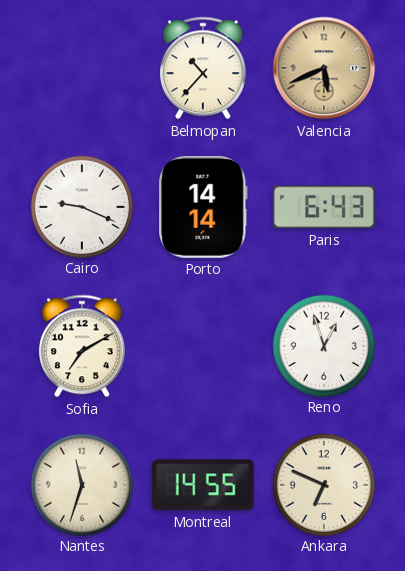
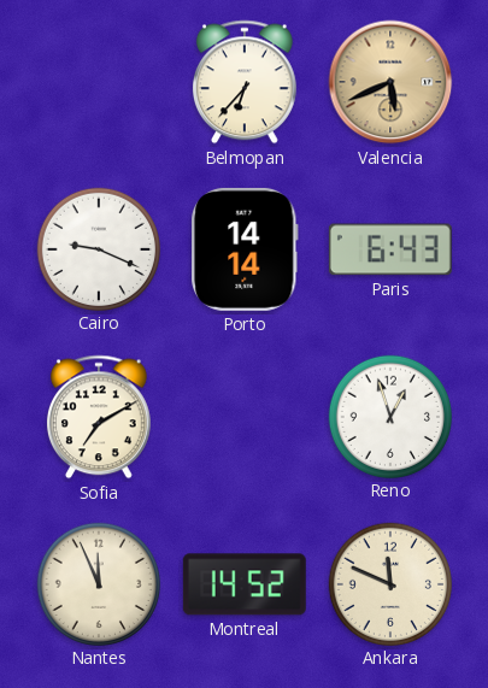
Belmopan: 10:37 -> 6:37 (245, 82)
Nantes: 11:33 -> 11:56 (98, 583)
Montreal: 14:55 -> 14:52 (245, 584)
Ankara: 6:49 -> 11:49 (389, 583)
